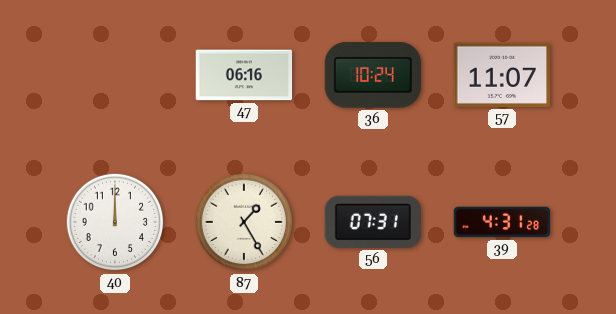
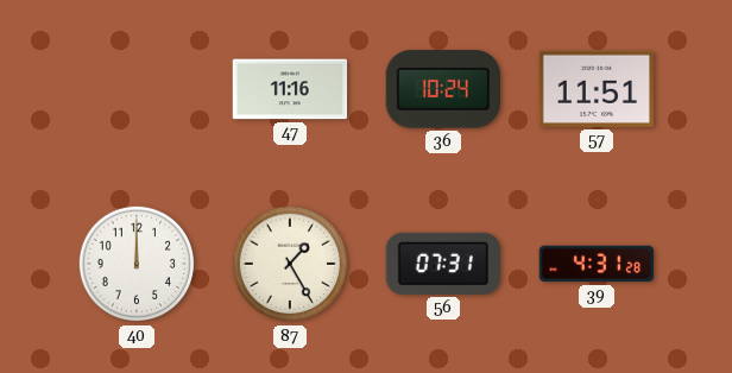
47: 06:16 -> 11:16 (290, 89)
57: 11:07 -> 11:51 (597, 89)
